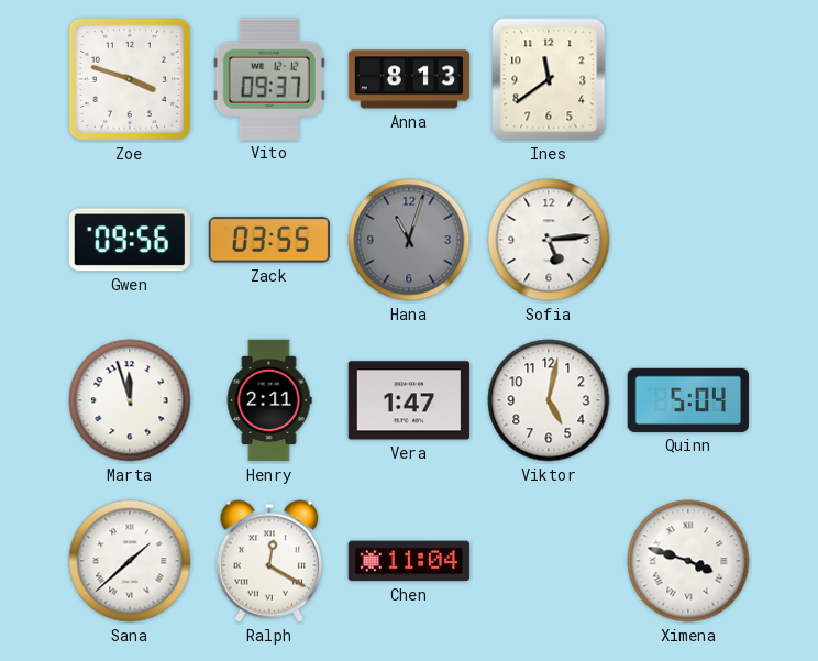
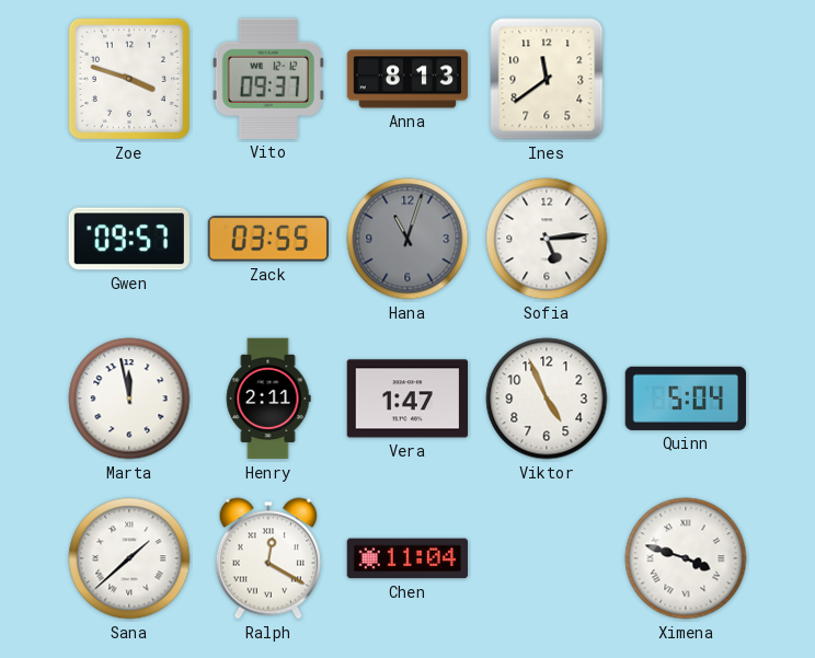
Gwen: 09:56 -> 09:57 (128, 239)
Marta: 11:57 -> 11:58 (129, 399)
Viktor: 5:02 -> 4:56 (547, 399)
